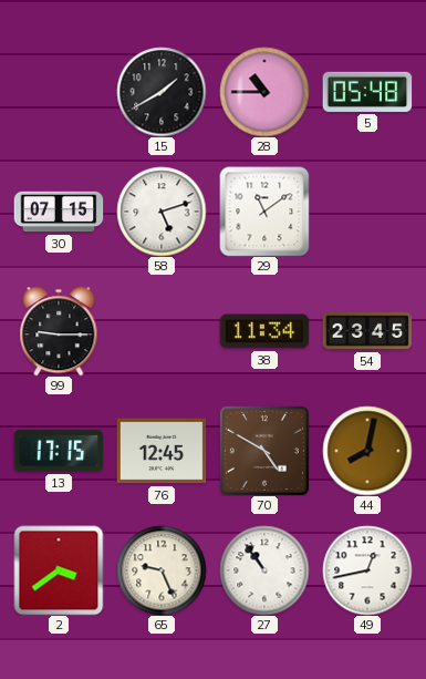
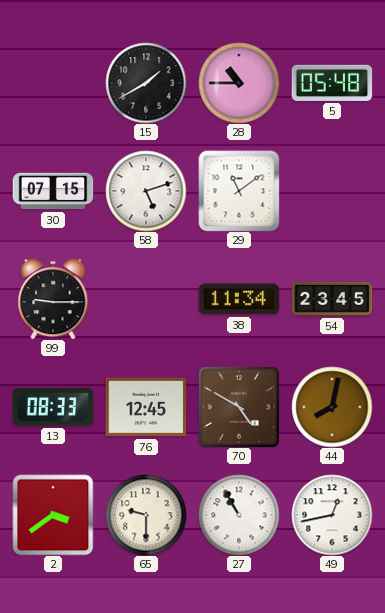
13: 17:15 -> 08:33 (53, 407)
65: 9:26 -> 9:30 (146, 515)
27: 10:54 -> 10:55 (239, 515)
